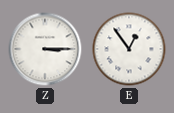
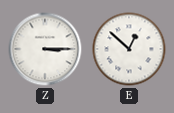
E: 12:54 -> 12:52 (129, 49)
